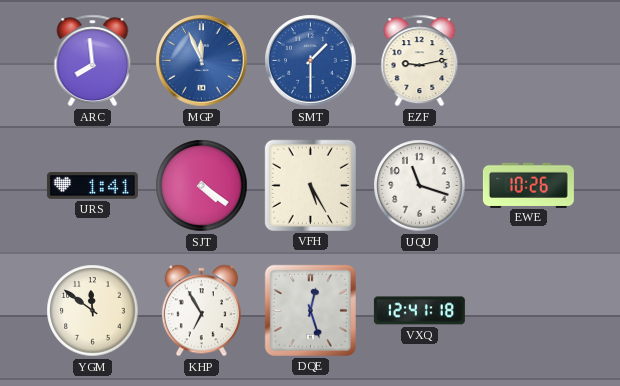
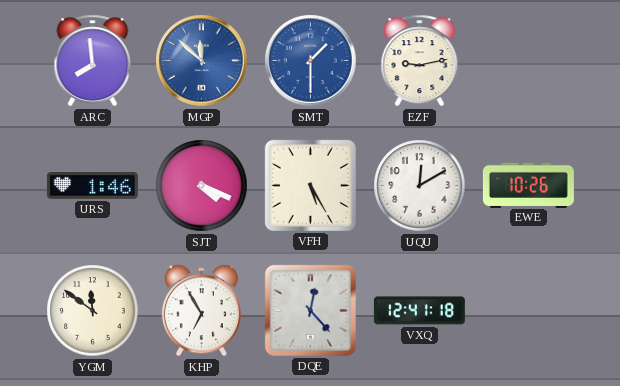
MGP: 11:56 -> 11:52 (202, 61)
URS: 1:41 -> 1:46 (92, 186)
SJT: 4:21 -> 4:19 (202, 186)
UQU: 11:18 -> 12:10 (420, 186)
DQE: 12:27 -> 12:23 (310, 310)
